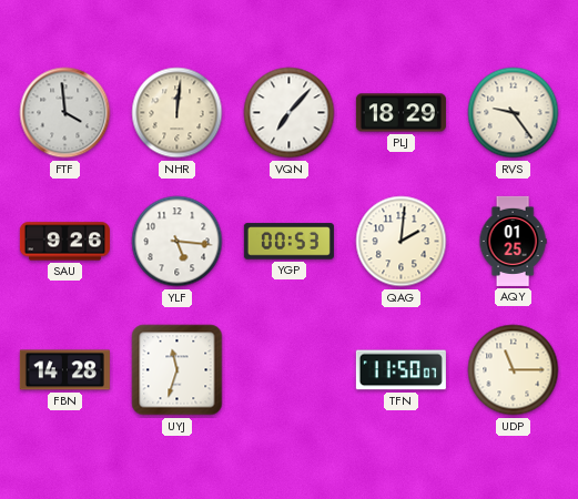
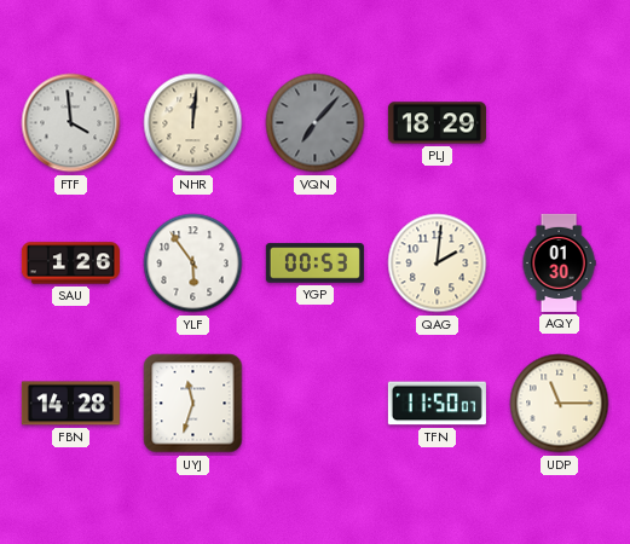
VQN dial: white -> grey (316, 123)
RVS: 9:24 -> none (514, 113)
SAU: 9:26 -> 1:26 (70, 264)
YLF: 5:16 -> 5:54 (193, 264)
AQY: 01:25 -> 01:30 (559, 262)
